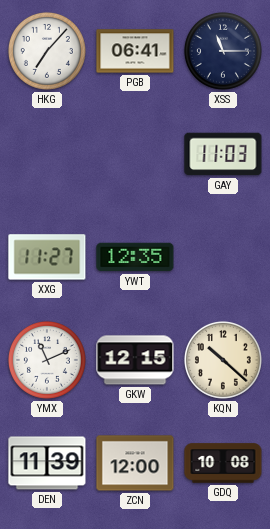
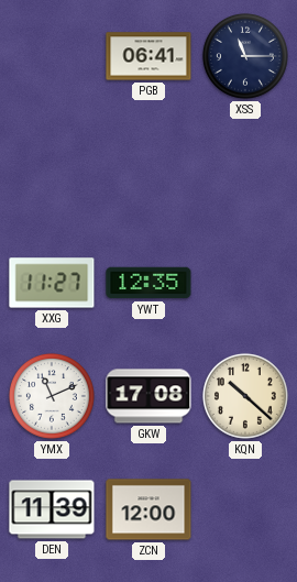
HKG: 7:07 -> none (47, 51)
GAY: 11:03 -> none (223, 154)
GKW: 12:15 -> 17:08 (148, 396)
GDQ: 10:08 -> none (223, 463)
